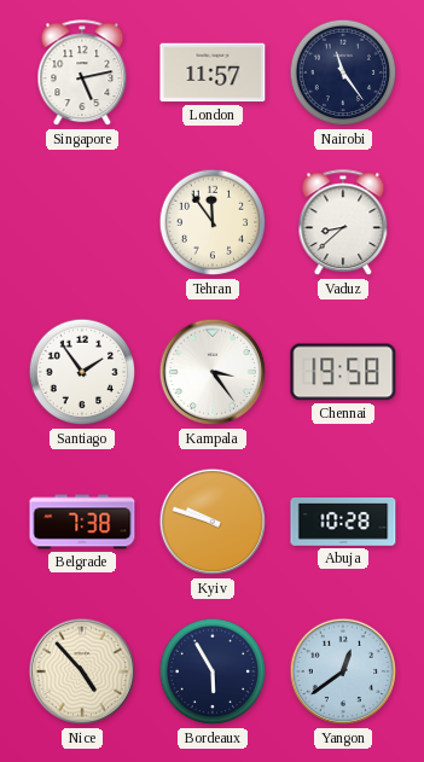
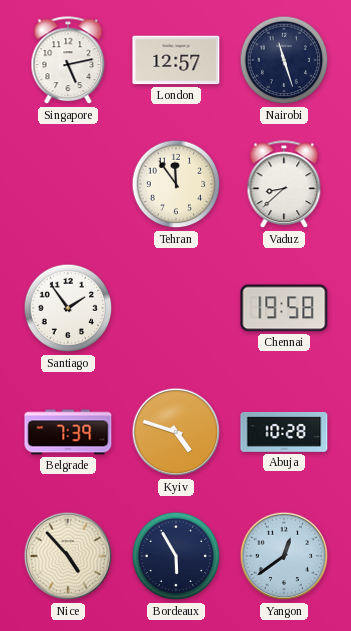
London: 11:57 -> 12:57 (176, 60)
Nairobi: 11:24 -> 11:27 (284, 60)
Kampala: 3:24 -> none (213, 372)
Belgrade: 7:38 -> 7:39 (68, 432)
Kyiv: 9:48 -> 4:48 (176, 432)
